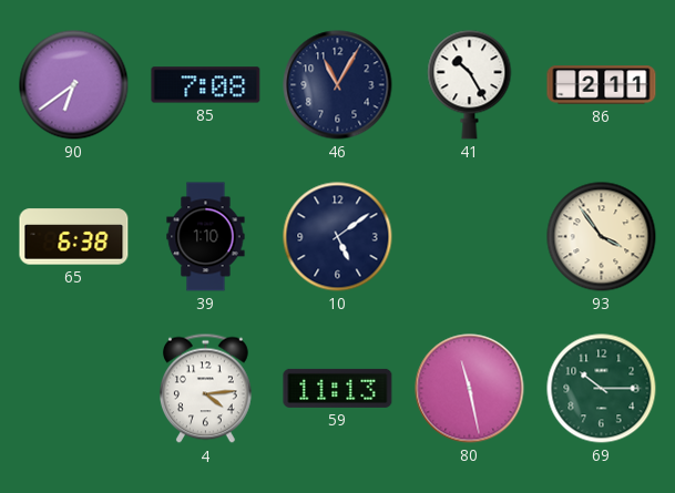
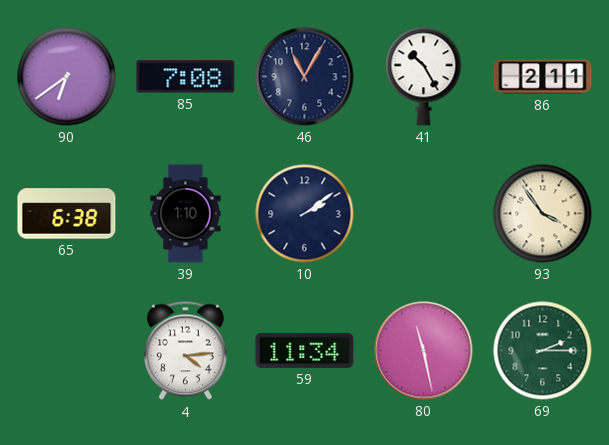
10: 5:09 -> 2:09 (305, 214)
59: 11:13 -> 11:34 (305, 350)
69: 10:15 -> 2:15 (543, 351)
